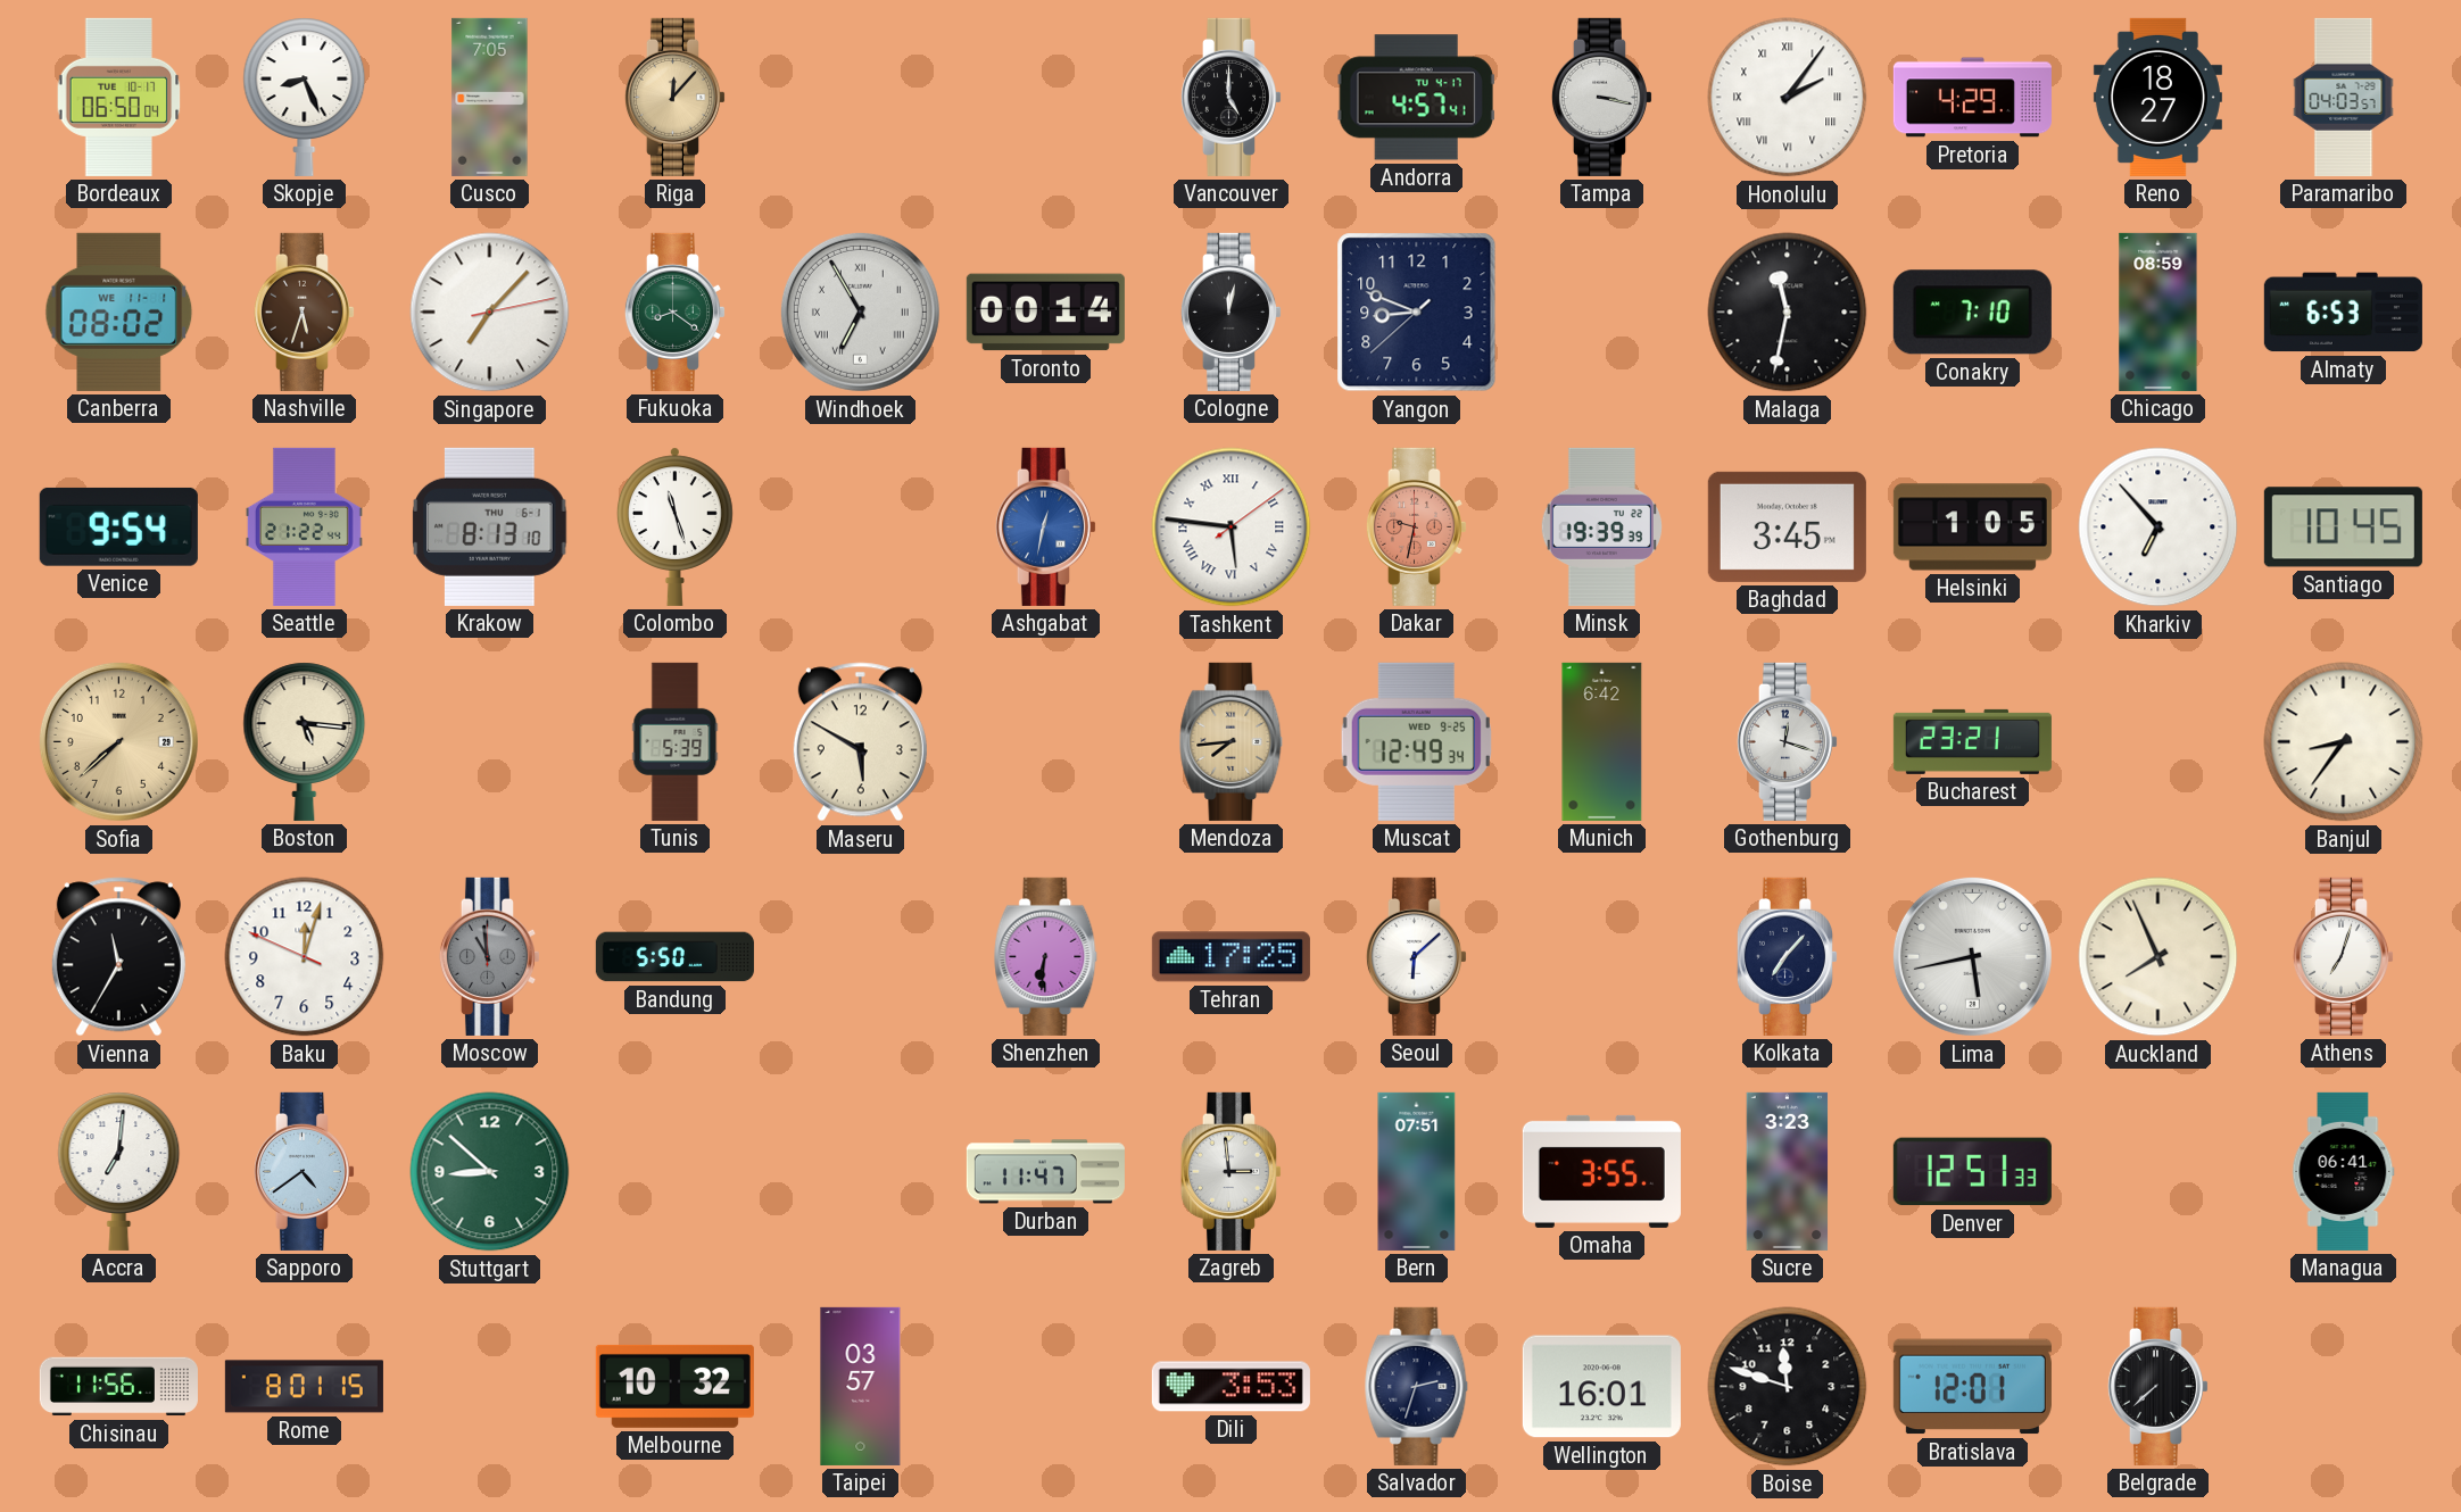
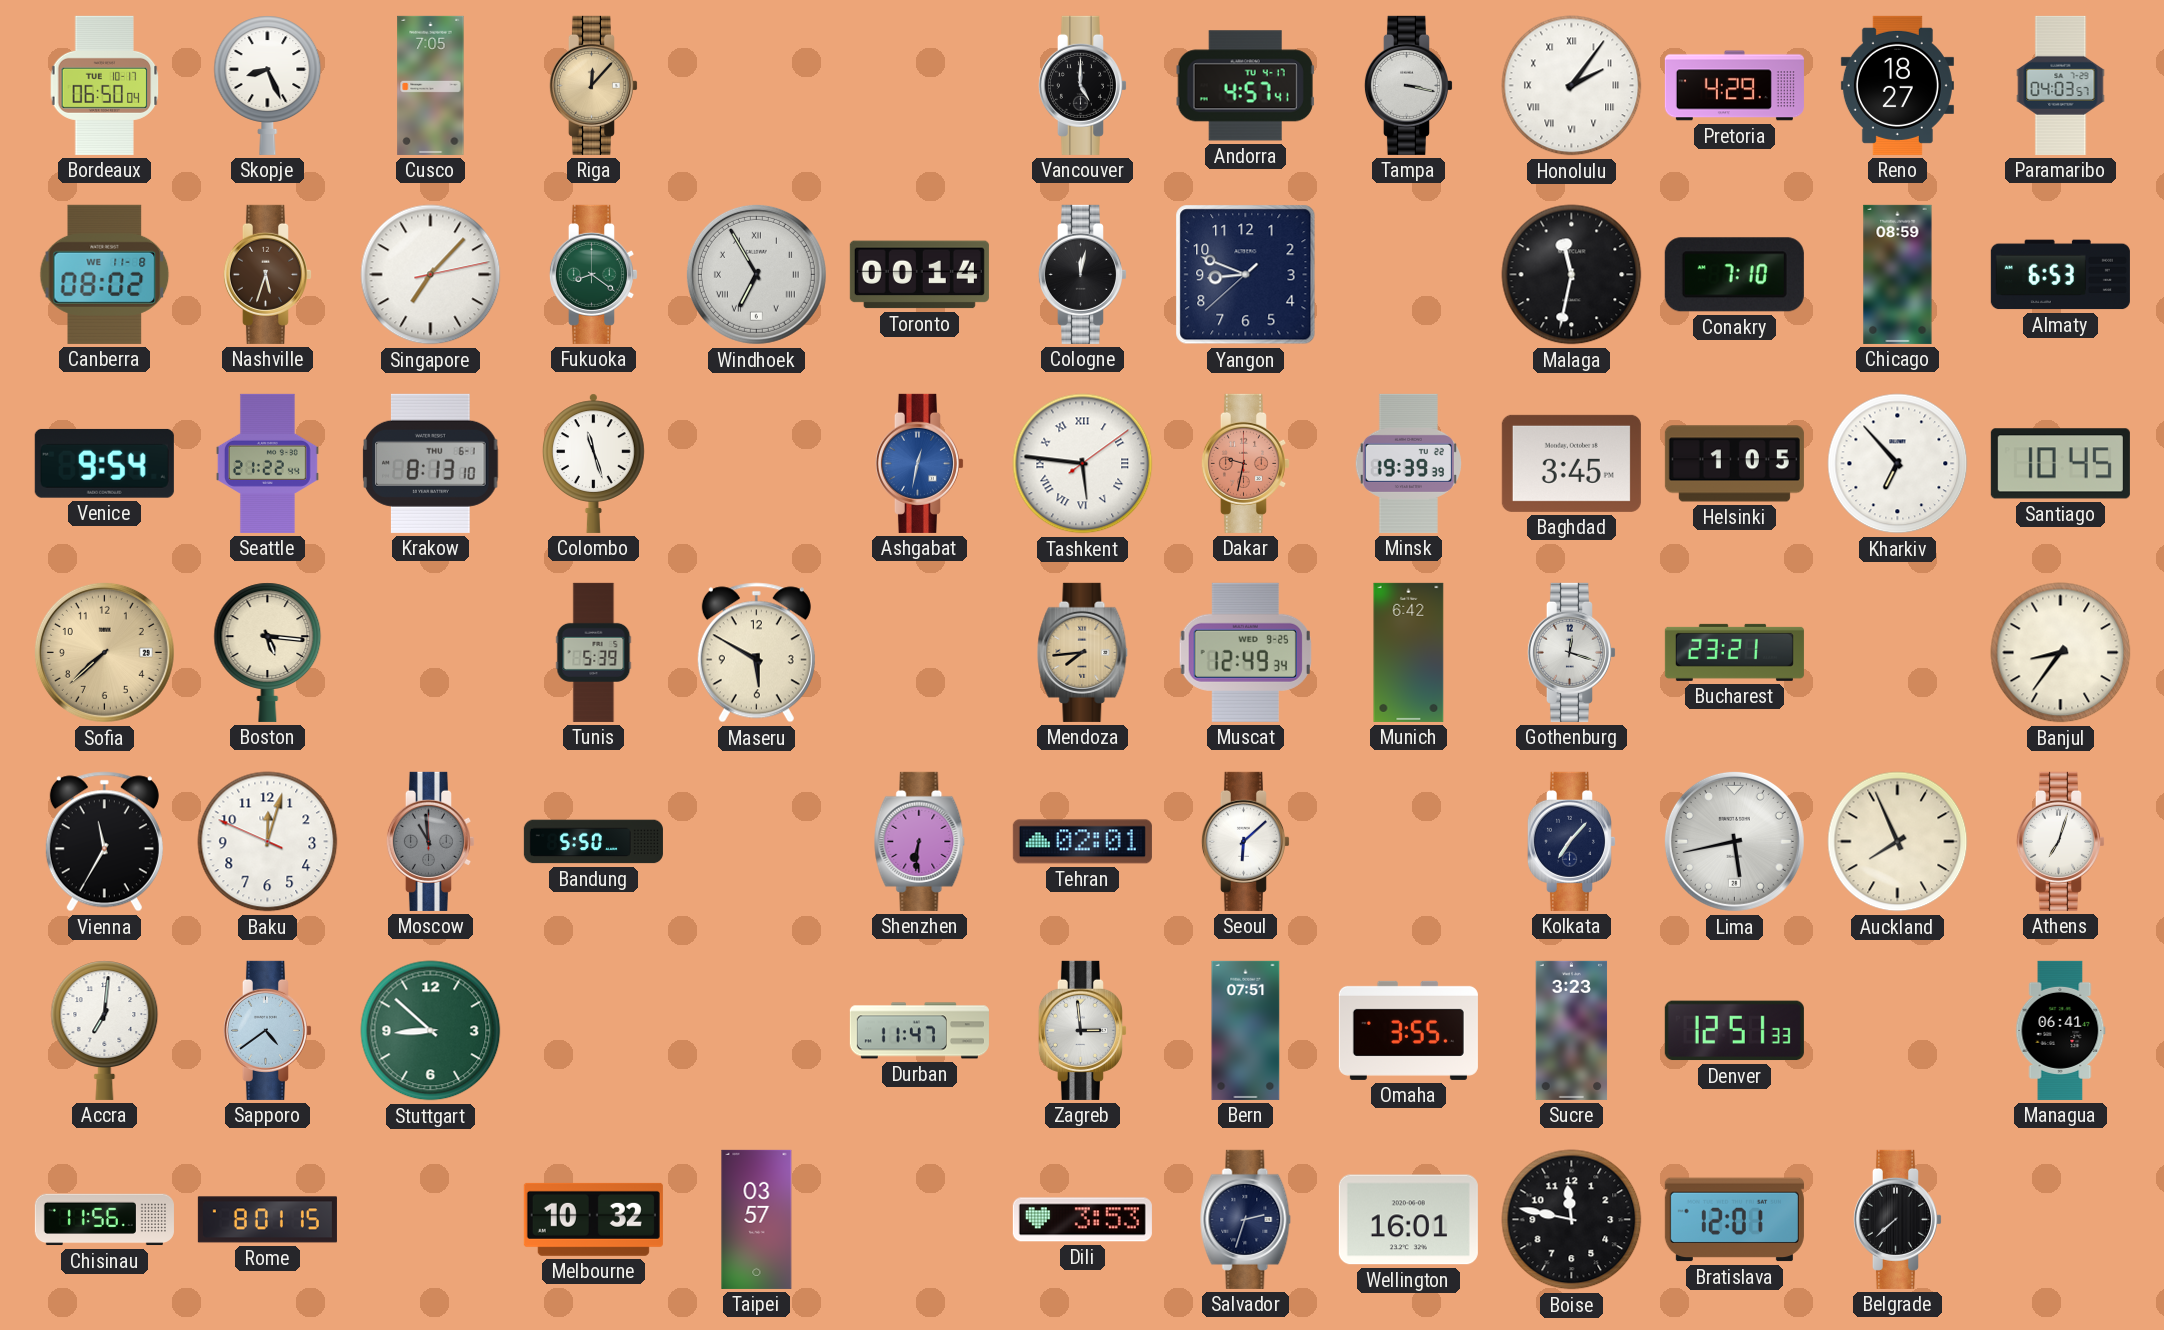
Canberra date: WE 11-1 -> WE 11-8 (105, 274)
Tehran: 17:25 -> 02:01 (1082, 842)
Boise: 11:48 -> 11:47 (1572, 1220)
